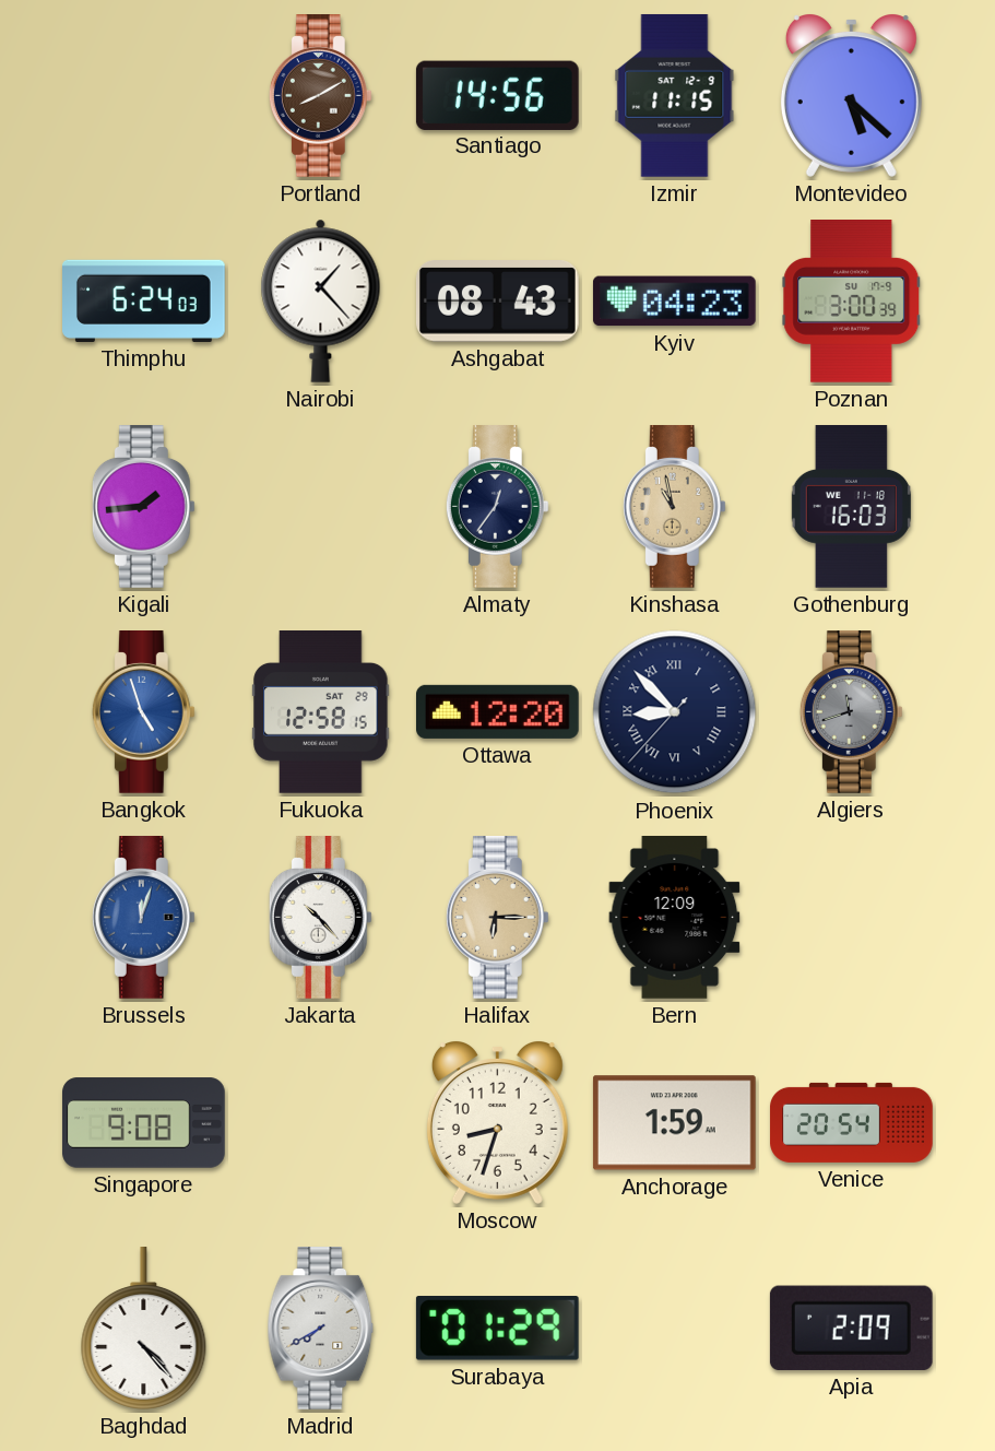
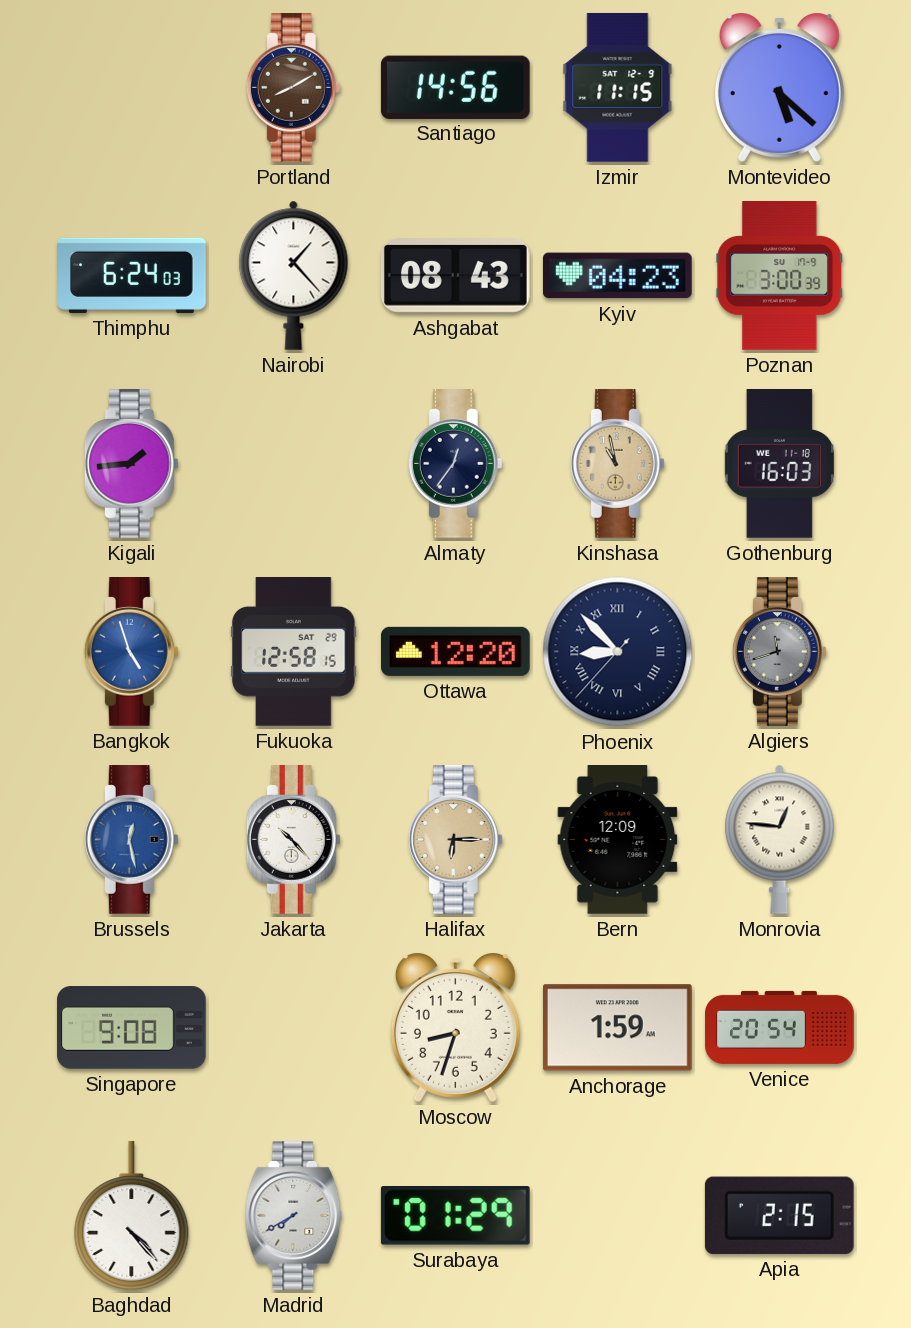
Brussels: 12:03 -> 12:28 (131, 840)
Monrovia: none -> 12:46 (780, 839)
Apia: 2:09 -> 2:15 (779, 1215)
